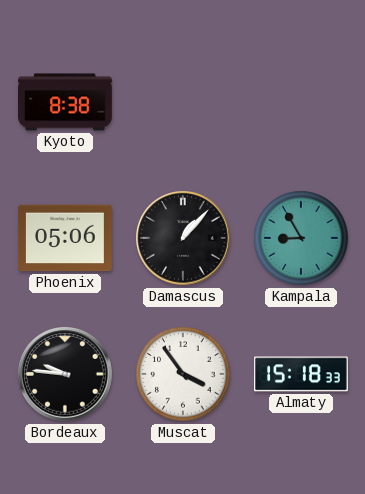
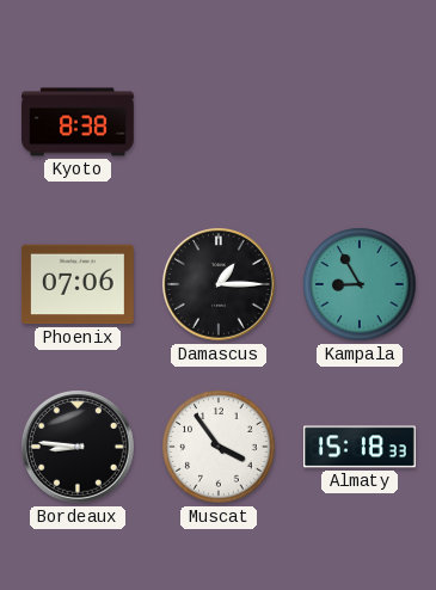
Phoenix: 05:06 -> 07:06 (78, 284)
Damascus: 1:07 -> 1:15 (220, 285)
Bordeaux: 9:46 -> 8:46 (79, 448)
